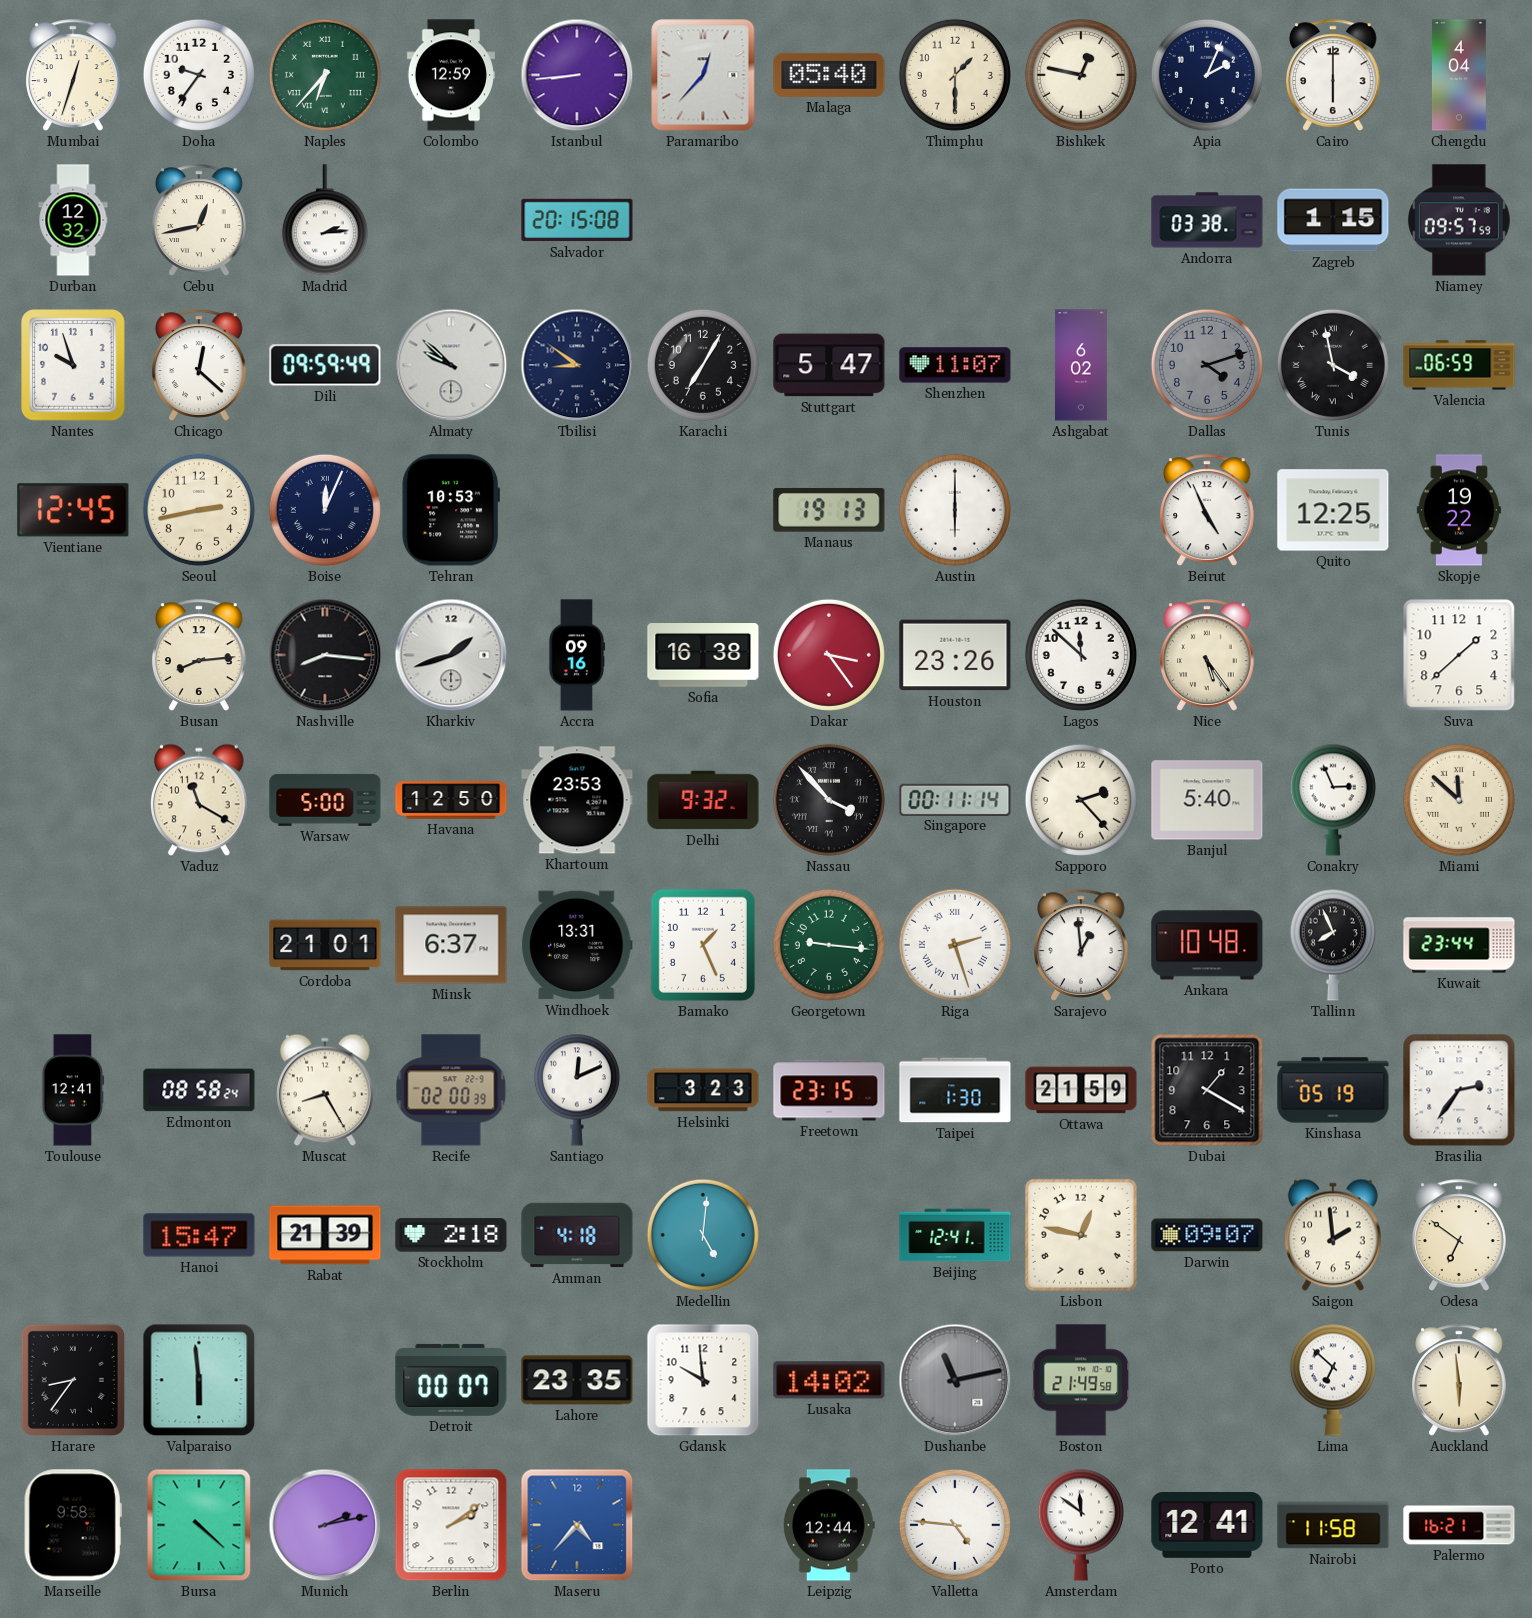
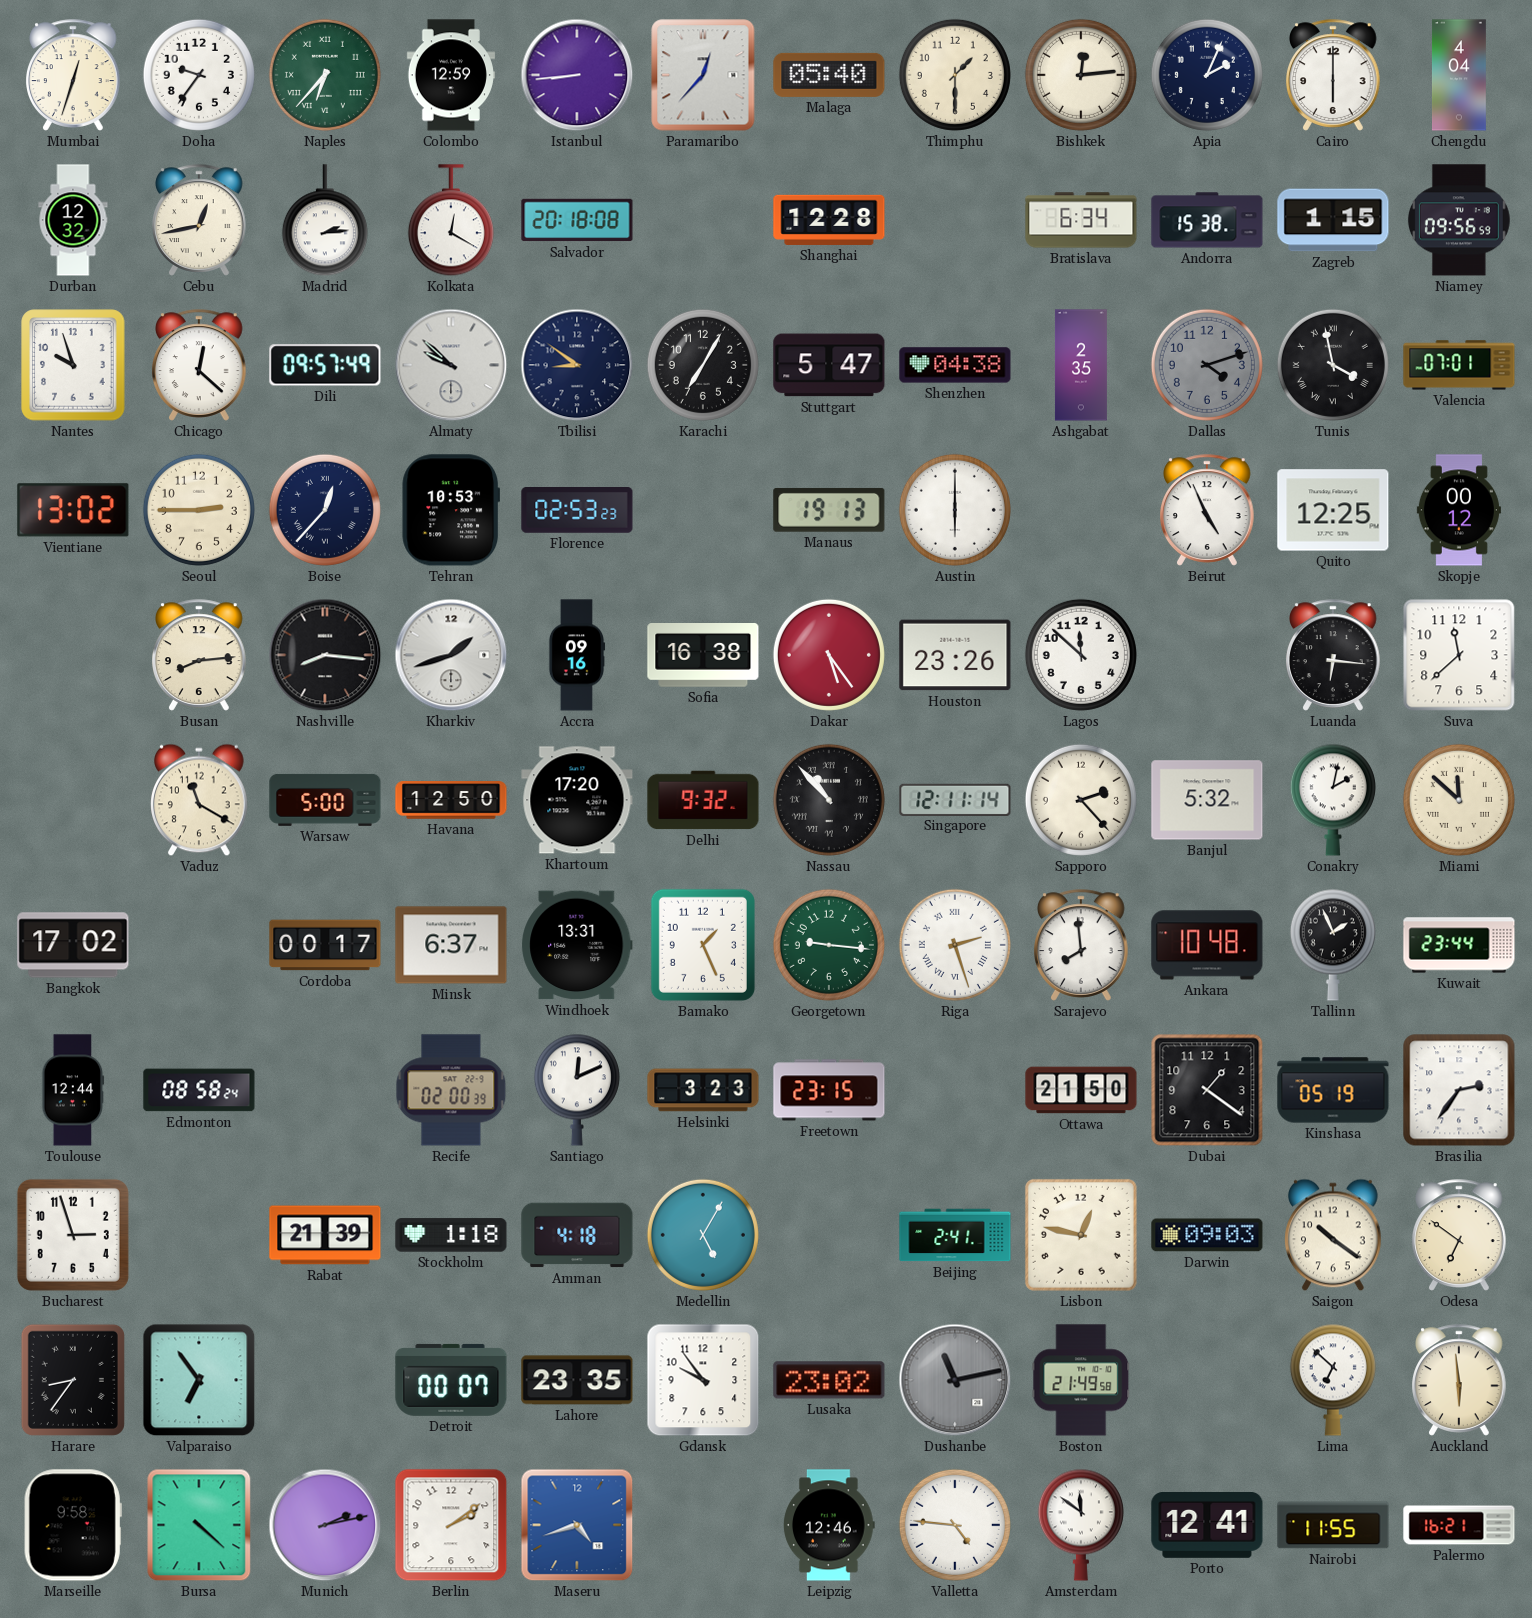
Bishkek: 12:47 -> 12:14 (1081, 75)
Kolkata: none -> 12:20 (451, 221)
Salvador: 20:15 -> 20:18 (577, 220)
Shanghai: none -> 12:28 (829, 220)
Bratislava: none -> 6:34 (1081, 220)
Andorra: 03:38 -> 15:38 (1207, 220)
Niamey: 09:57 -> 09:56 (1459, 220)
Dili: 09:59 -> 09:57 (325, 365)
Shenzhen: 11:07 -> 04:38 (955, 365)
Ashgabat: 6:02 -> 2:35 (1081, 365)
Valencia: 06:59 -> 07:01 (1459, 365)
Vientiane: 12:45 -> 13:02 (73, 510)
Seoul: 2:43 -> 2:45 (199, 510)
Boise: 12:04 -> 12:37 (325, 510)
Florence: none -> 02:53 (577, 510)
Skopje: 19:22 -> 00:12 (1459, 510)
Dakar: 3:24 -> 5:24 (829, 655)
Nice: 5:24 -> none (1208, 655)
Luanda: none -> 6:16 (1334, 655)
Suva: 1:38 -> 11:38 (1459, 655)
Khartoum: 23:53 -> 17:20 (577, 800)
Nassau: 3:53 -> 10:53 (829, 800)
Singapore: 00:11 -> 12:11 (955, 799)
Banjul: 5:40 -> 5:32 (1207, 800)
Conakry: 2:56 -> 2:02 (1333, 800)
Bangkok: none -> 17:02 (73, 945)
Cordoba: 21:01 -> 00:17 (325, 945)
Sarajevo: 12:59 -> 7:59 (1082, 945)
Tallinn: 7:56 -> 1:56 (1333, 945)
Toulouse: 12:41 -> 12:44 (73, 1090)
Muscat: 8:25 -> none (326, 1090)
Taipei: 1:30 -> none (955, 1090)
Ottawa: 21:59 -> 21:50 (1081, 1090)
Dubai: 1:20 -> 1:21 (1207, 1090)
Bucharest: none -> 2:57 (73, 1235)
Hanoi: 15:47 -> none (199, 1235)
Stockholm: 2:18 -> 1:18 (451, 1235)
Medellin: 5:01 -> 5:05 (703, 1235)
Beijing: 12:41 -> 2:41 (955, 1235)
Darwin: 09:07 -> 09:03 (1207, 1235)
Saigon: 1:59 -> 10:21 (1334, 1235)
Valparaiso: 5:59 -> 6:54 (199, 1380)
Gdansk: 9:59 -> 9:54 (703, 1380)
Lusaka: 14:02 -> 23:02 (829, 1380)
Maseru: 4:37 -> 4:42 (577, 1525)
Leipzig: 12:44 -> 12:46 (830, 1525)
Nairobi: 11:58 -> 11:55 (1333, 1525)
